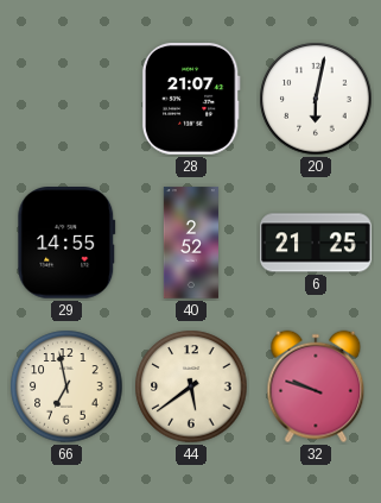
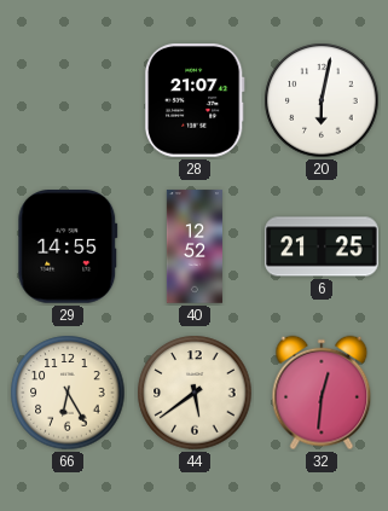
40: 2:52 -> 12:52 (195, 246)
66: 6:58 -> 6:25 (68, 393)
32: 9:48 -> 12:31 (322, 393)
